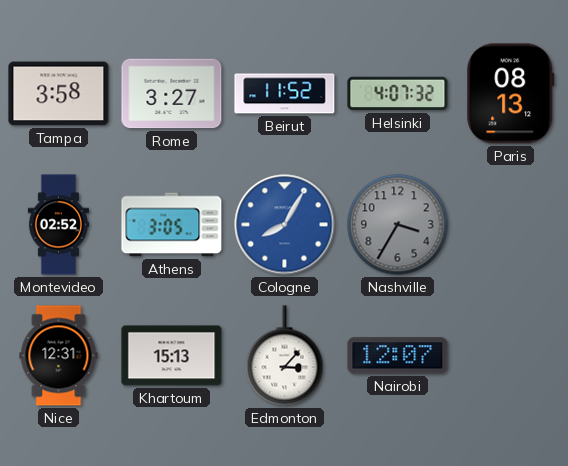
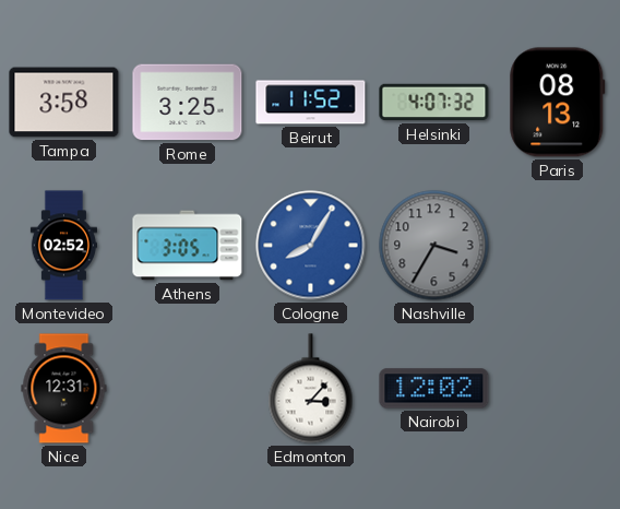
Rome: 3:27 -> 3:25 (188, 103)
Khartoum: 15:13 -> none (172, 356)
Nairobi: 12:07 -> 12:02 (434, 389)
